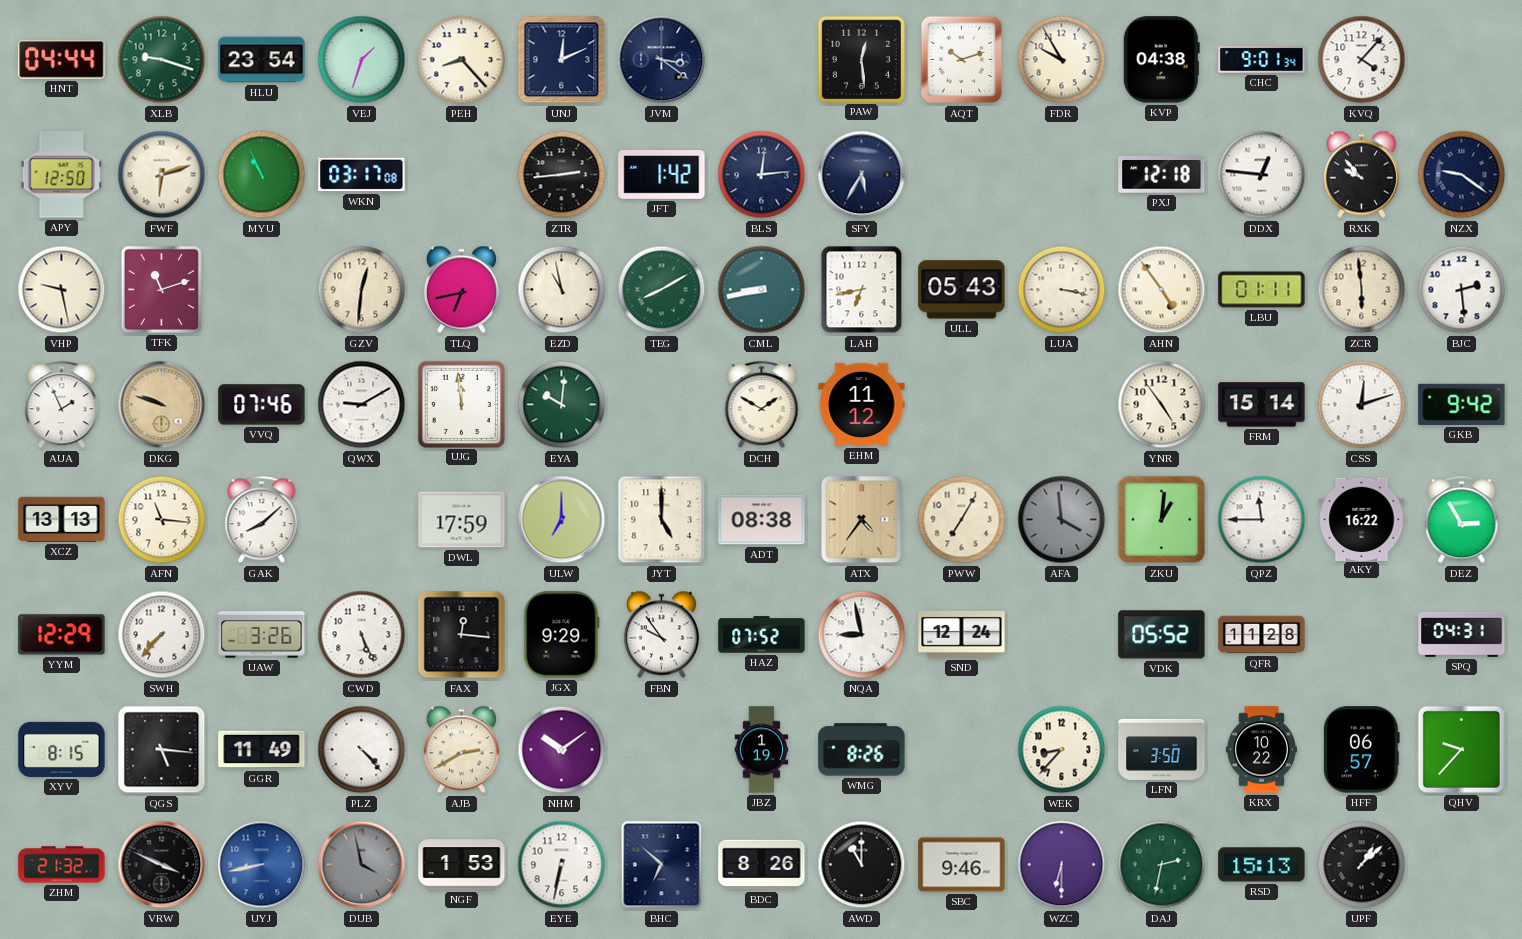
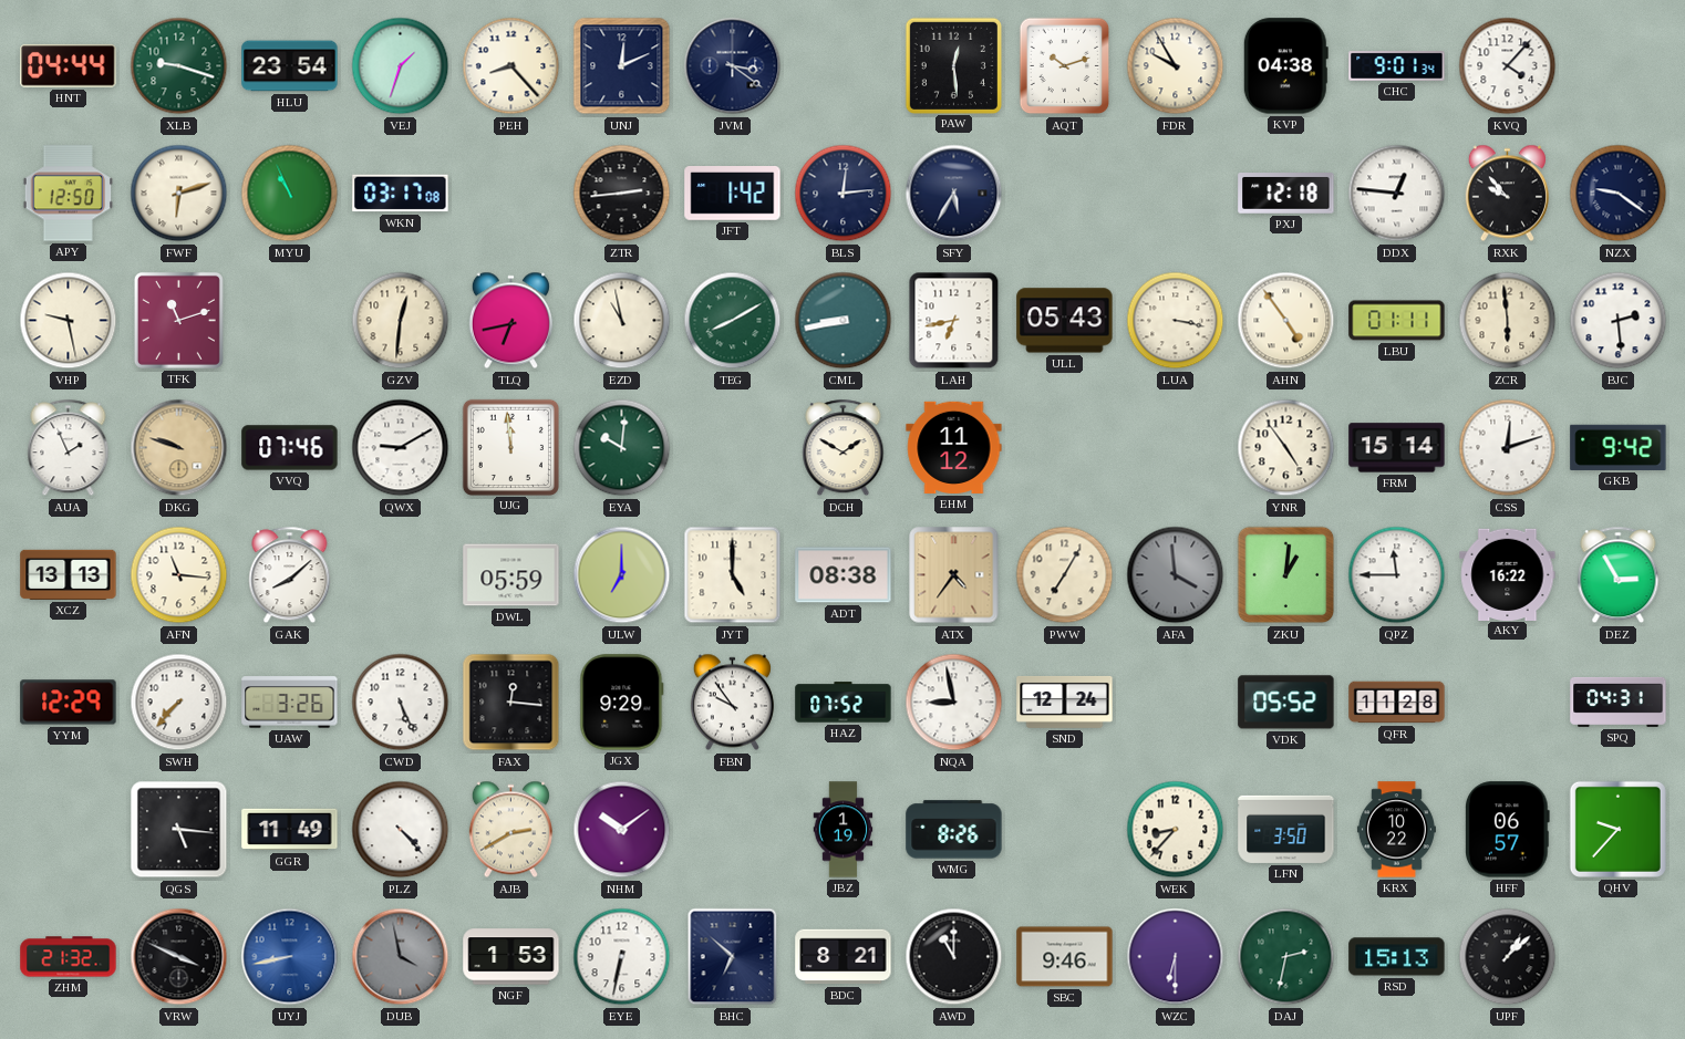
DWL: 17:59 -> 05:59 (511, 575)
XYV: 8:15 -> none (62, 749)
BDC: 8:26 -> 8:21 (844, 957)
